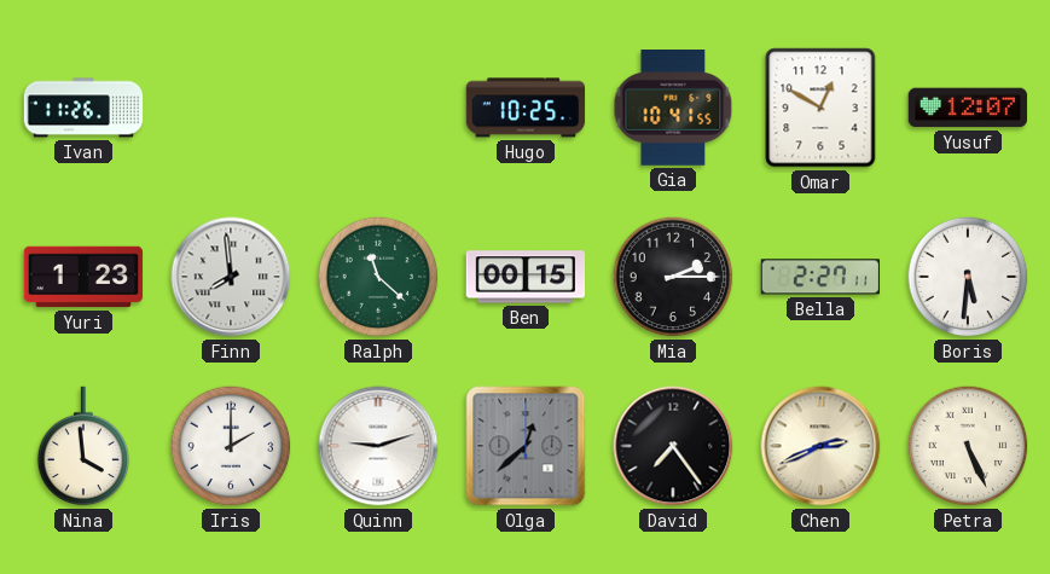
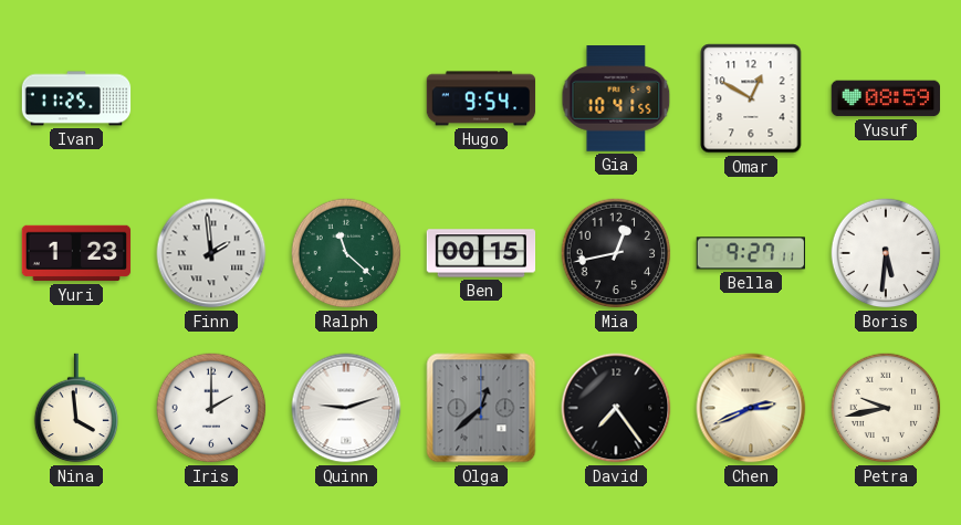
Ivan: 11:26 -> 11:25 (76, 98)
Hugo: 10:25 -> 9:54 (481, 98)
Yusuf: 12:07 -> 08:59 (885, 98)
Finn: 7:59 -> 1:59 (211, 253)
Mia: 2:15 -> 12:43 (616, 253)
Bella: 2:27 -> 9:27 (750, 253)
Petra: 5:26 -> 9:43 (886, 408)
